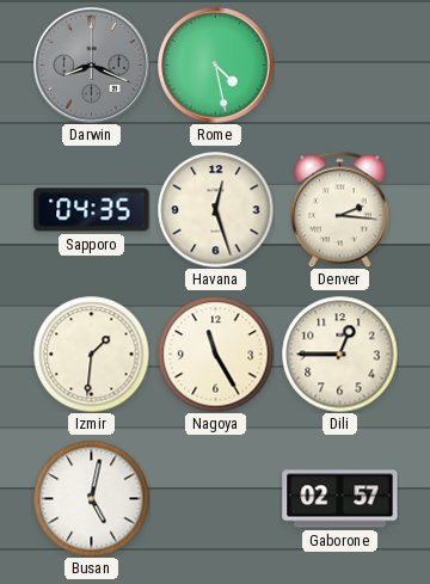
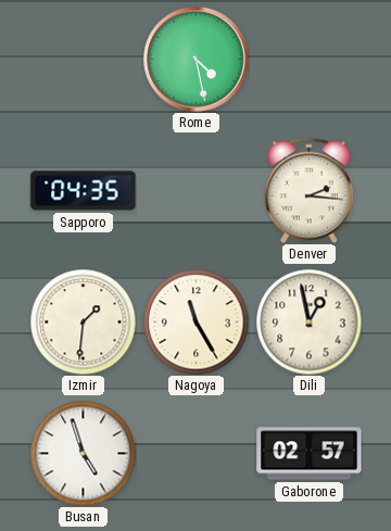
Darwin: 8:19 -> none (92, 66)
Havana: 12:27 -> none (215, 209)
Dili: 12:45 -> 12:58 (308, 321)
Busan: 5:02 -> 4:57 (83, 453)
